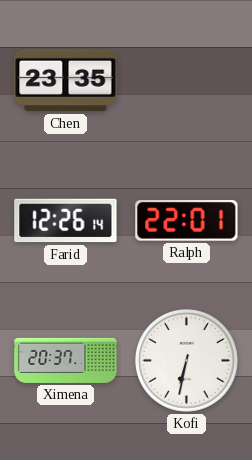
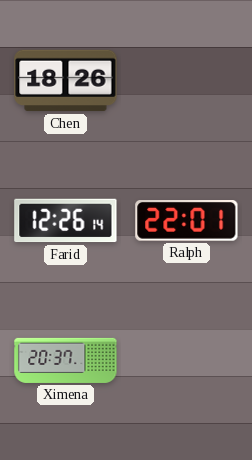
Chen: 23:35 -> 18:26 (66, 81)
Kofi: 6:32 -> none (187, 361)
